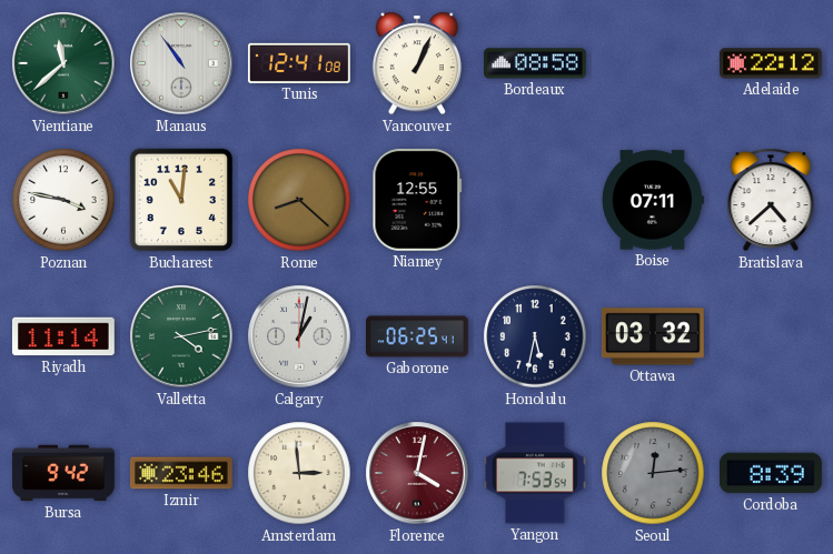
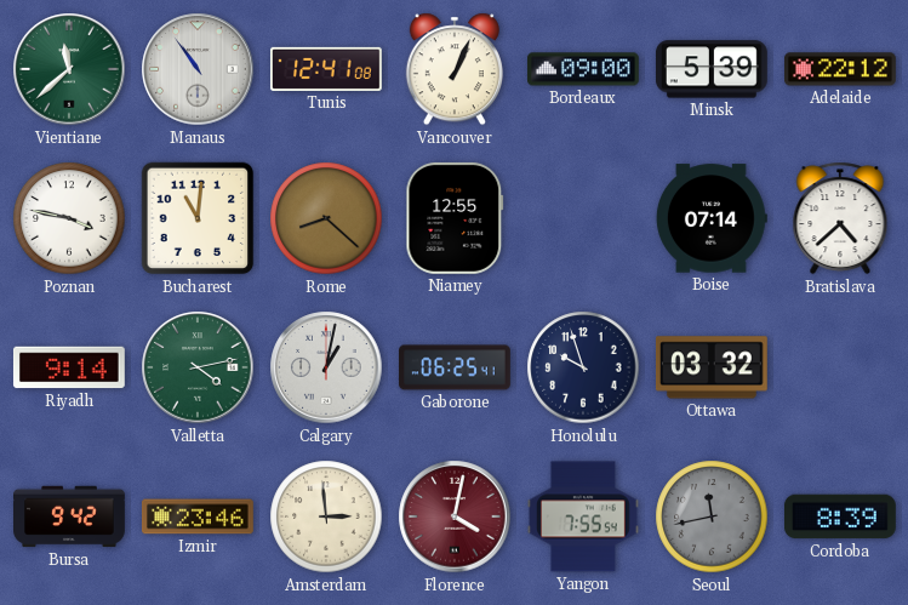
Bordeaux: 08:58 -> 09:00 (584, 69)
Minsk: none -> 5:39 (712, 69)
Boise: 07:11 -> 07:14 (712, 218)
Riyadh: 11:14 -> 9:14 (69, 367)
Honolulu: 5:32 -> 9:57 (583, 367)
Yangon: 7:53 -> 7:55 (584, 516)
Seoul: 12:14 -> 11:43 (712, 516)
